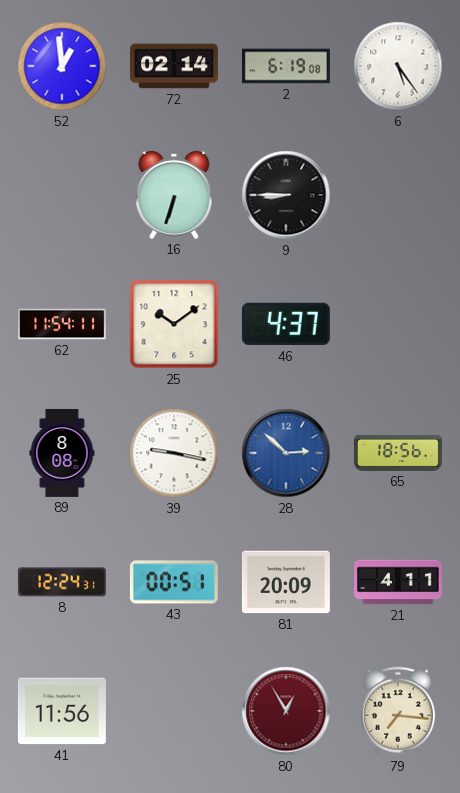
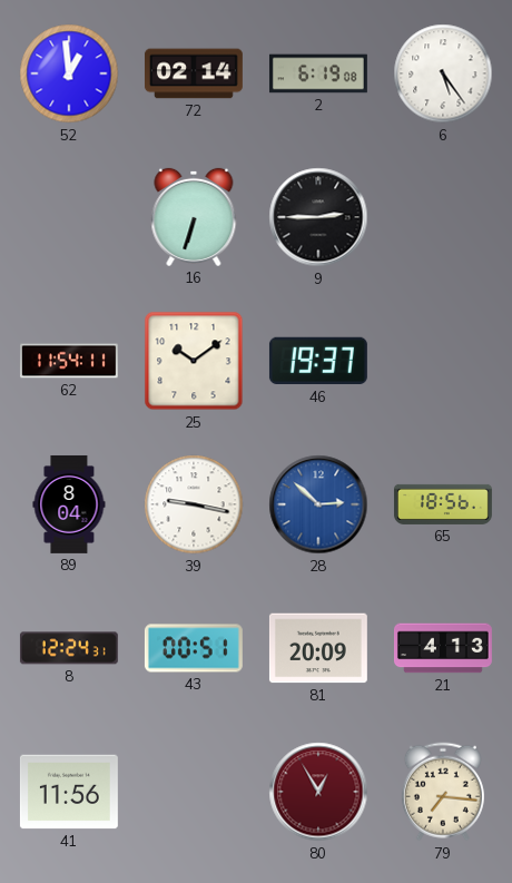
9: 8:45 -> 2:45 (318, 217)
46: 4:37 -> 19:37 (318, 361)
89: 8:08 -> 8:04 (69, 504)
21: 4:11 -> 4:13 (444, 648)
